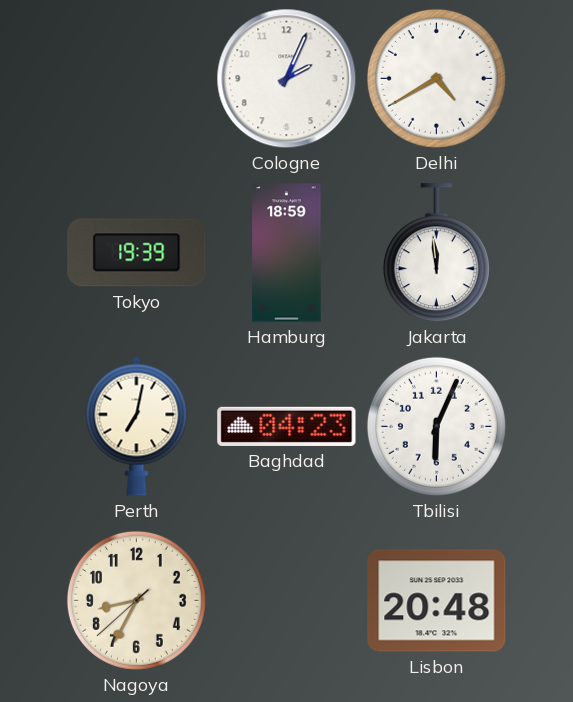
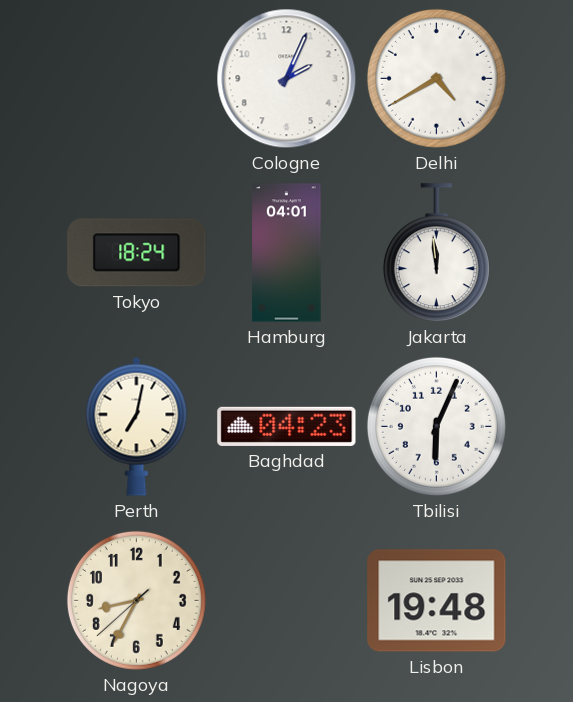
Tokyo: 19:39 -> 18:24 (137, 253)
Hamburg: 18:59 -> 04:01 (287, 253)
Lisbon: 20:48 -> 19:48 (437, 601)
